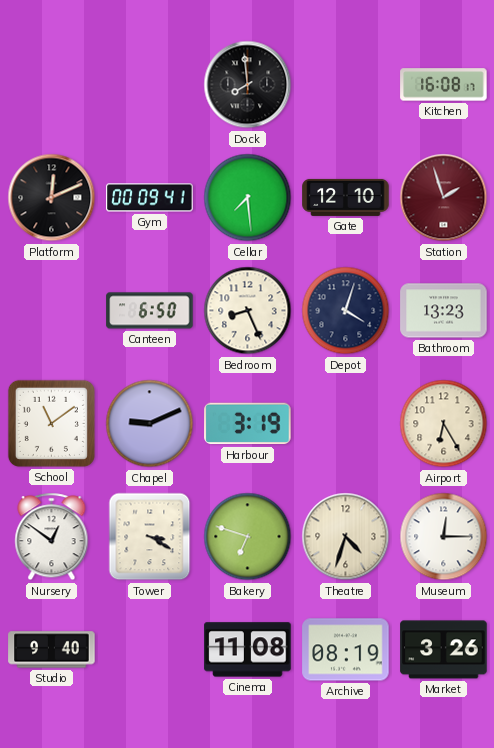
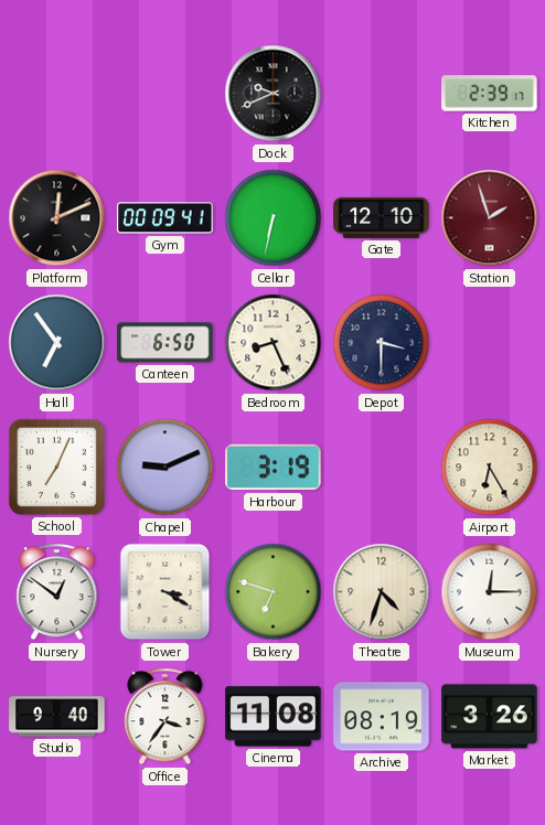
Dock: 7:59 -> 9:41 (274, 94)
Kitchen: 16:08 -> 2:39 (490, 94)
Cellar: 7:29 -> 6:32 (274, 218)
Hall: none -> 6:54 (57, 343)
Depot: 4:03 -> 3:30 (382, 343)
Bathroom: 13:23 -> none (444, 311)
School: 11:09 -> 7:04 (56, 467)
Office: none -> 3:36 (165, 717)
